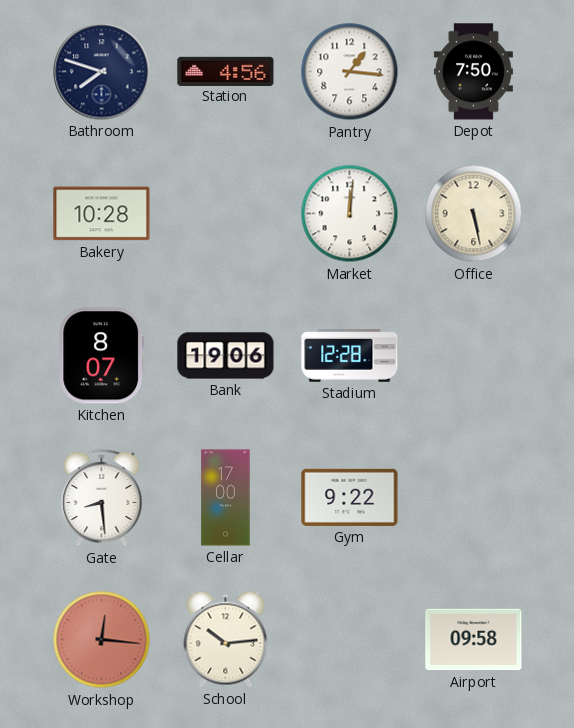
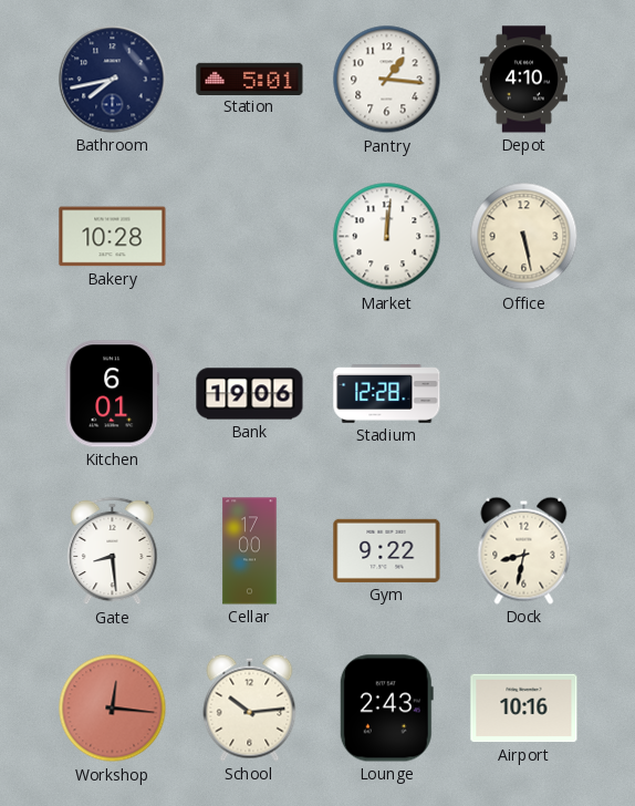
Bathroom: 7:48 -> 7:43 (113, 80)
Station: 4:56 -> 5:01 (250, 79)
Depot: 7:50 -> 4:10 (523, 80)
Kitchen: 8:07 -> 6:01 (113, 394)
Dock: none -> 8:32 (524, 550)
Lounge: none -> 2:43 (386, 709)
Airport: 09:58 -> 10:16 (524, 709)
